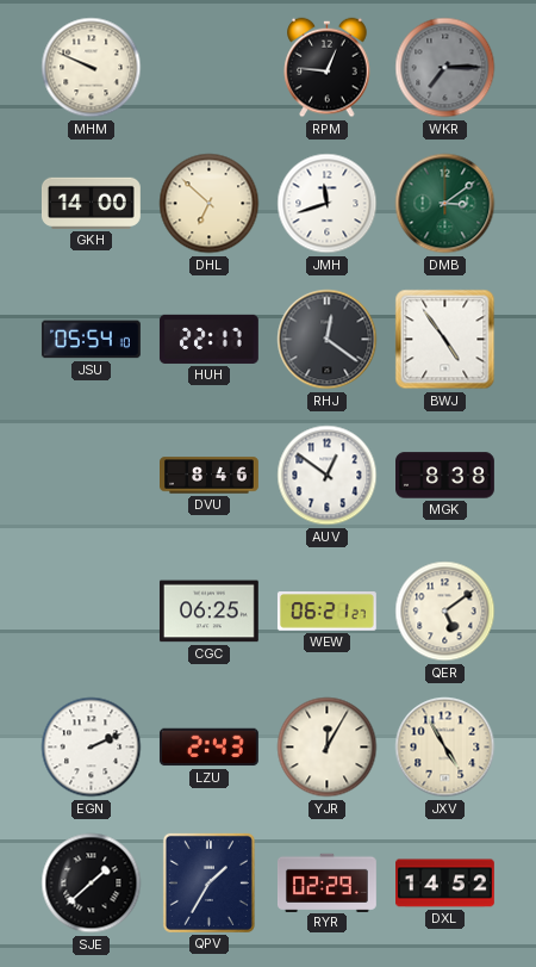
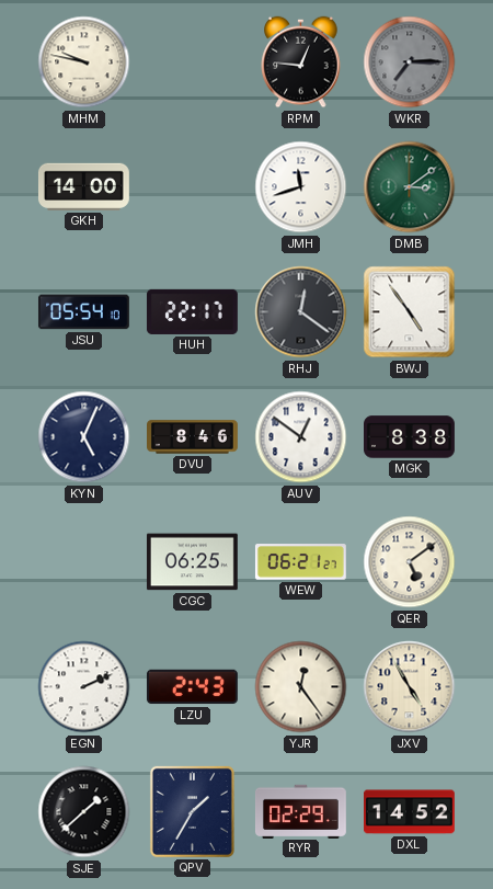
MHM: 9:49 -> 9:47 (84, 62)
DHL: 6:52 -> none (210, 204)
KYN: none -> 5:04 (84, 437)
YJR: 12:05 -> 12:24 (301, 687)
